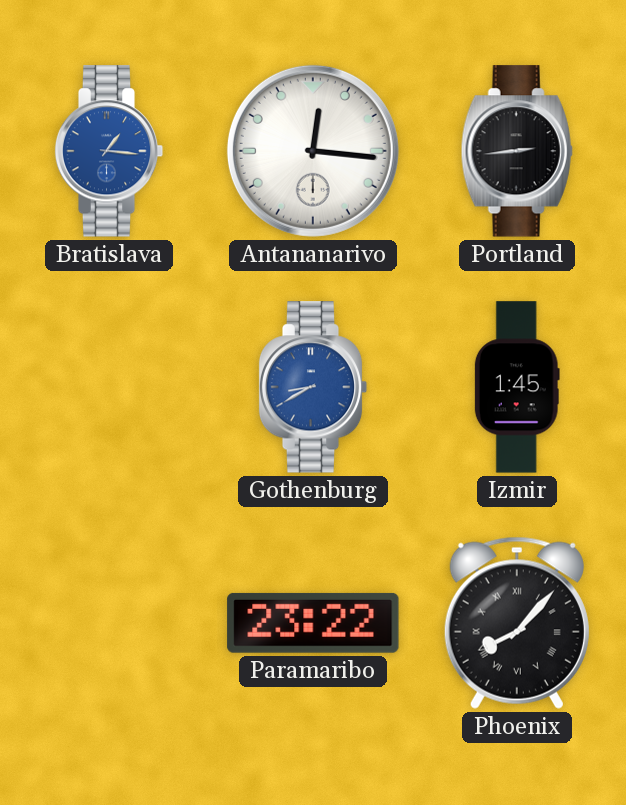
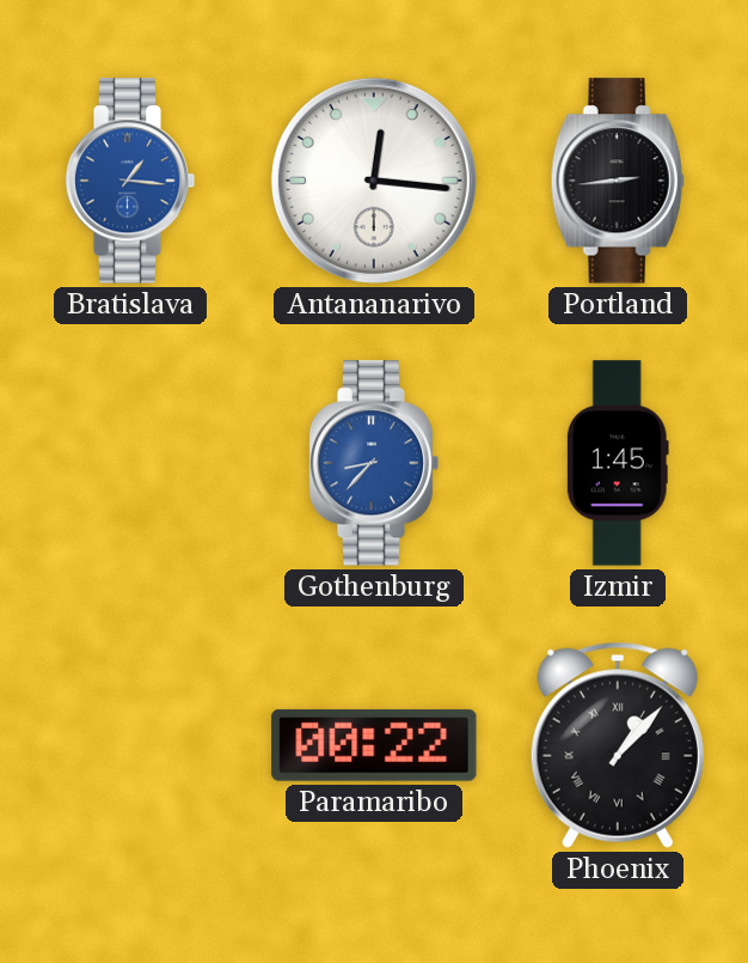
Gothenburg: 8:40 -> 8:37 (374, 463)
Paramaribo: 23:22 -> 00:22 (374, 745)
Phoenix: 8:07 -> 1:07 (618, 745)
